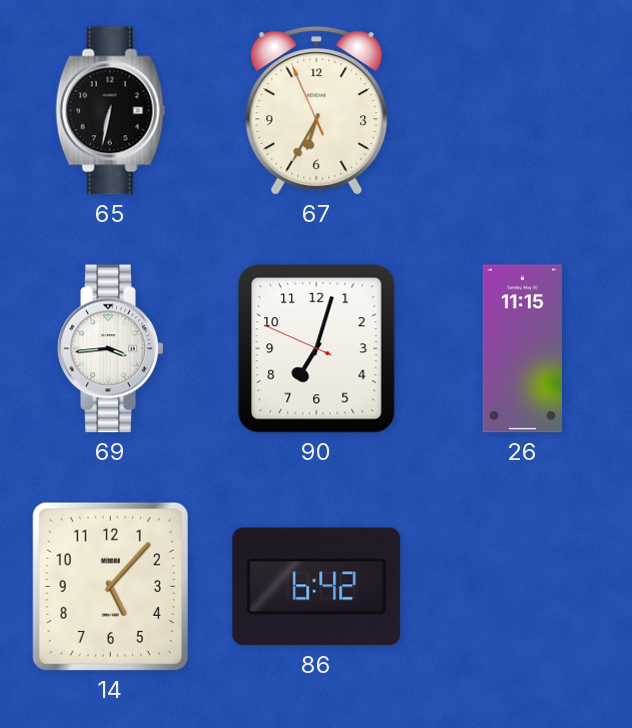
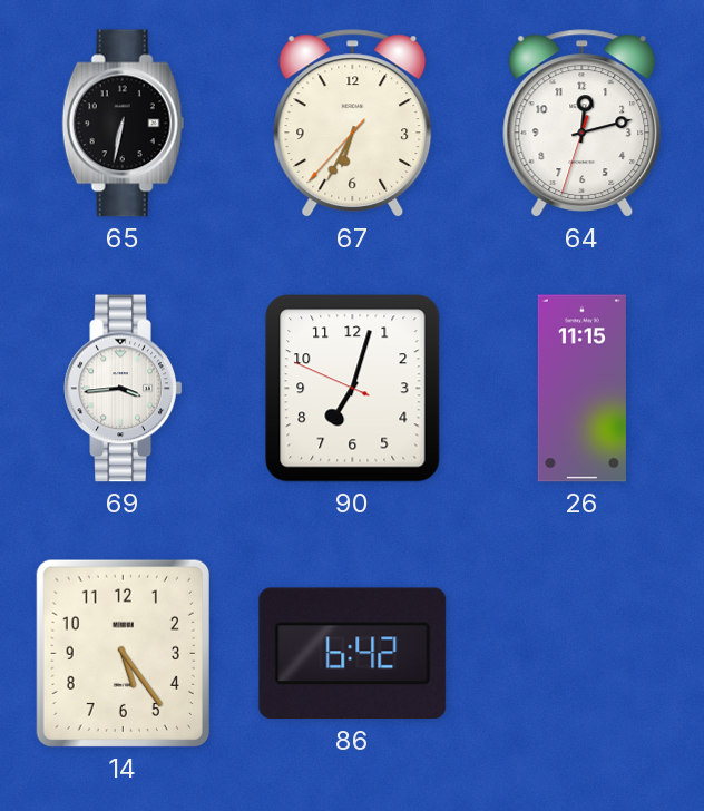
67: 6:34:56 -> 6:34:37 (353, 124)
64: none -> 12:12 (583, 124)
14: 5:07 -> 5:24 (123, 653)
